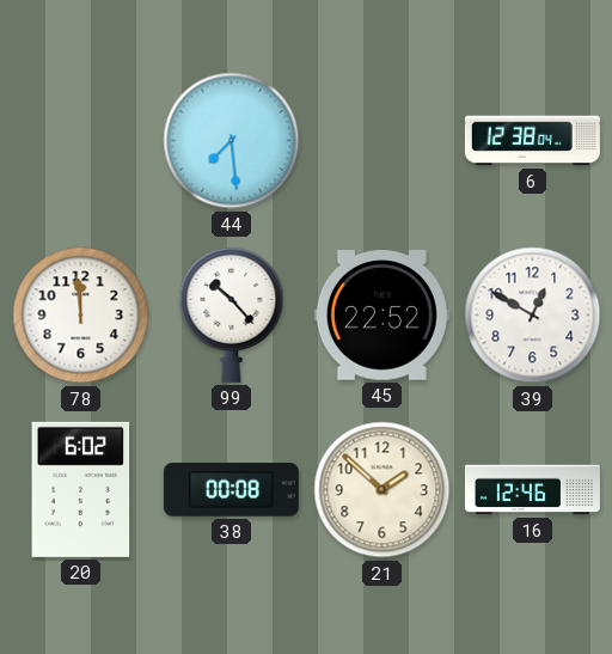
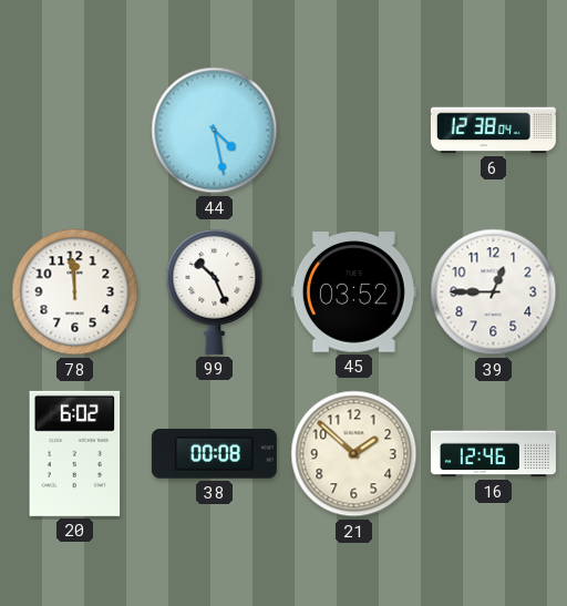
44: 7:29 -> 4:28 (215, 131)
99: 10:23 -> 10:26 (215, 291)
45: 22:52 -> 03:52 (353, 292)
39: 12:50 -> 12:45 (494, 292)
